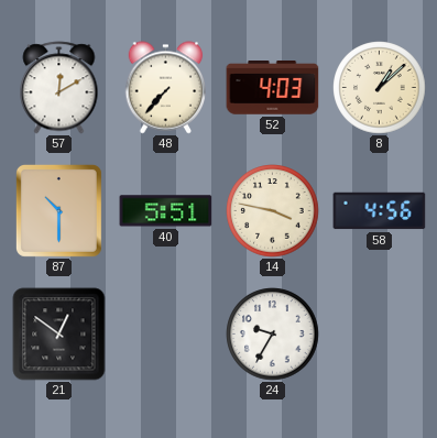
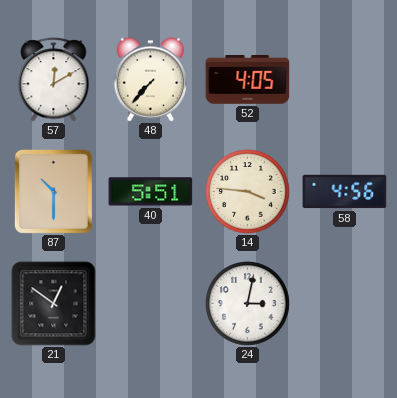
52: 4:03 -> 4:05 (248, 80)
8: 1:08 -> none (380, 88)
14: 3:47 -> 3:46 (248, 192)
24: 9:35 -> 3:02 (248, 304)
